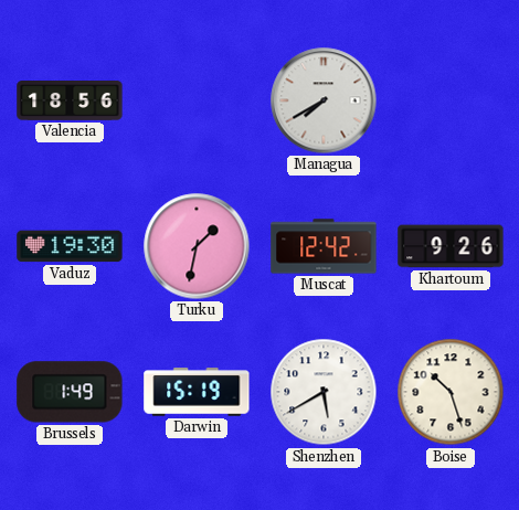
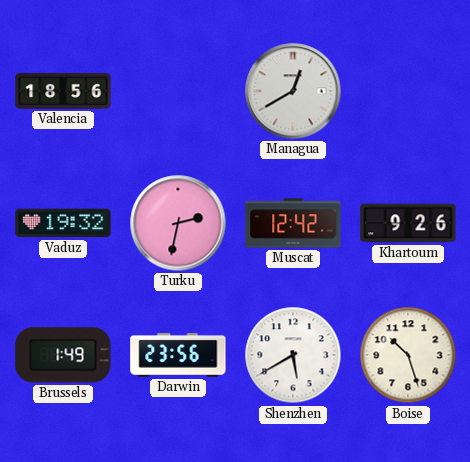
Managua: 7:40 -> 12:40 (293, 91)
Vaduz: 19:30 -> 19:32 (63, 223)
Turku: 1:32 -> 2:32 (178, 223)
Darwin: 15:19 -> 23:56 (178, 355)
